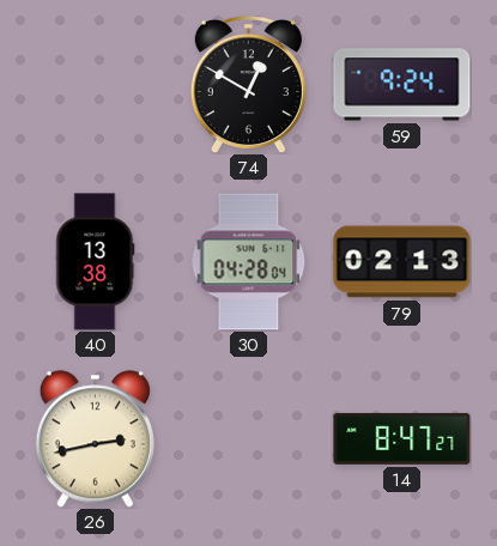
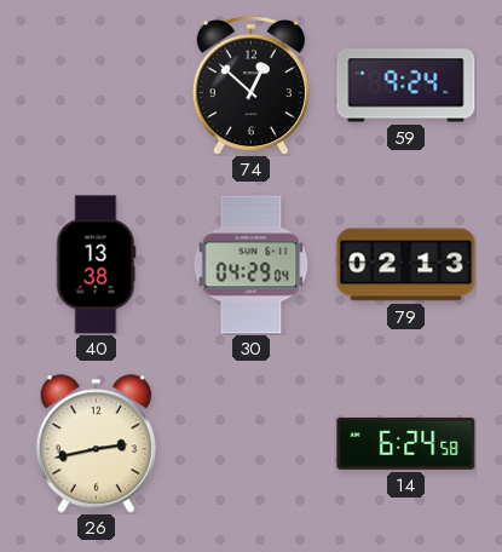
74: 12:50 -> 12:52 (250, 85)
30: 04:28 -> 04:29 (252, 265)
14: 8:47 -> 6:24 (406, 443)
